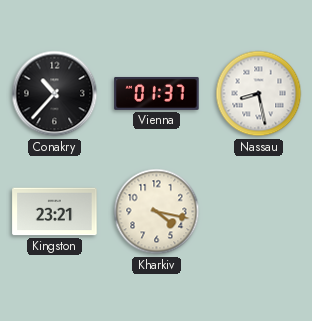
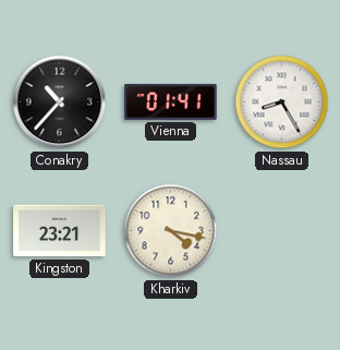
Vienna: 01:37 -> 01:41 (171, 101)
Nassau: 8:28 -> 8:25 (282, 102)
